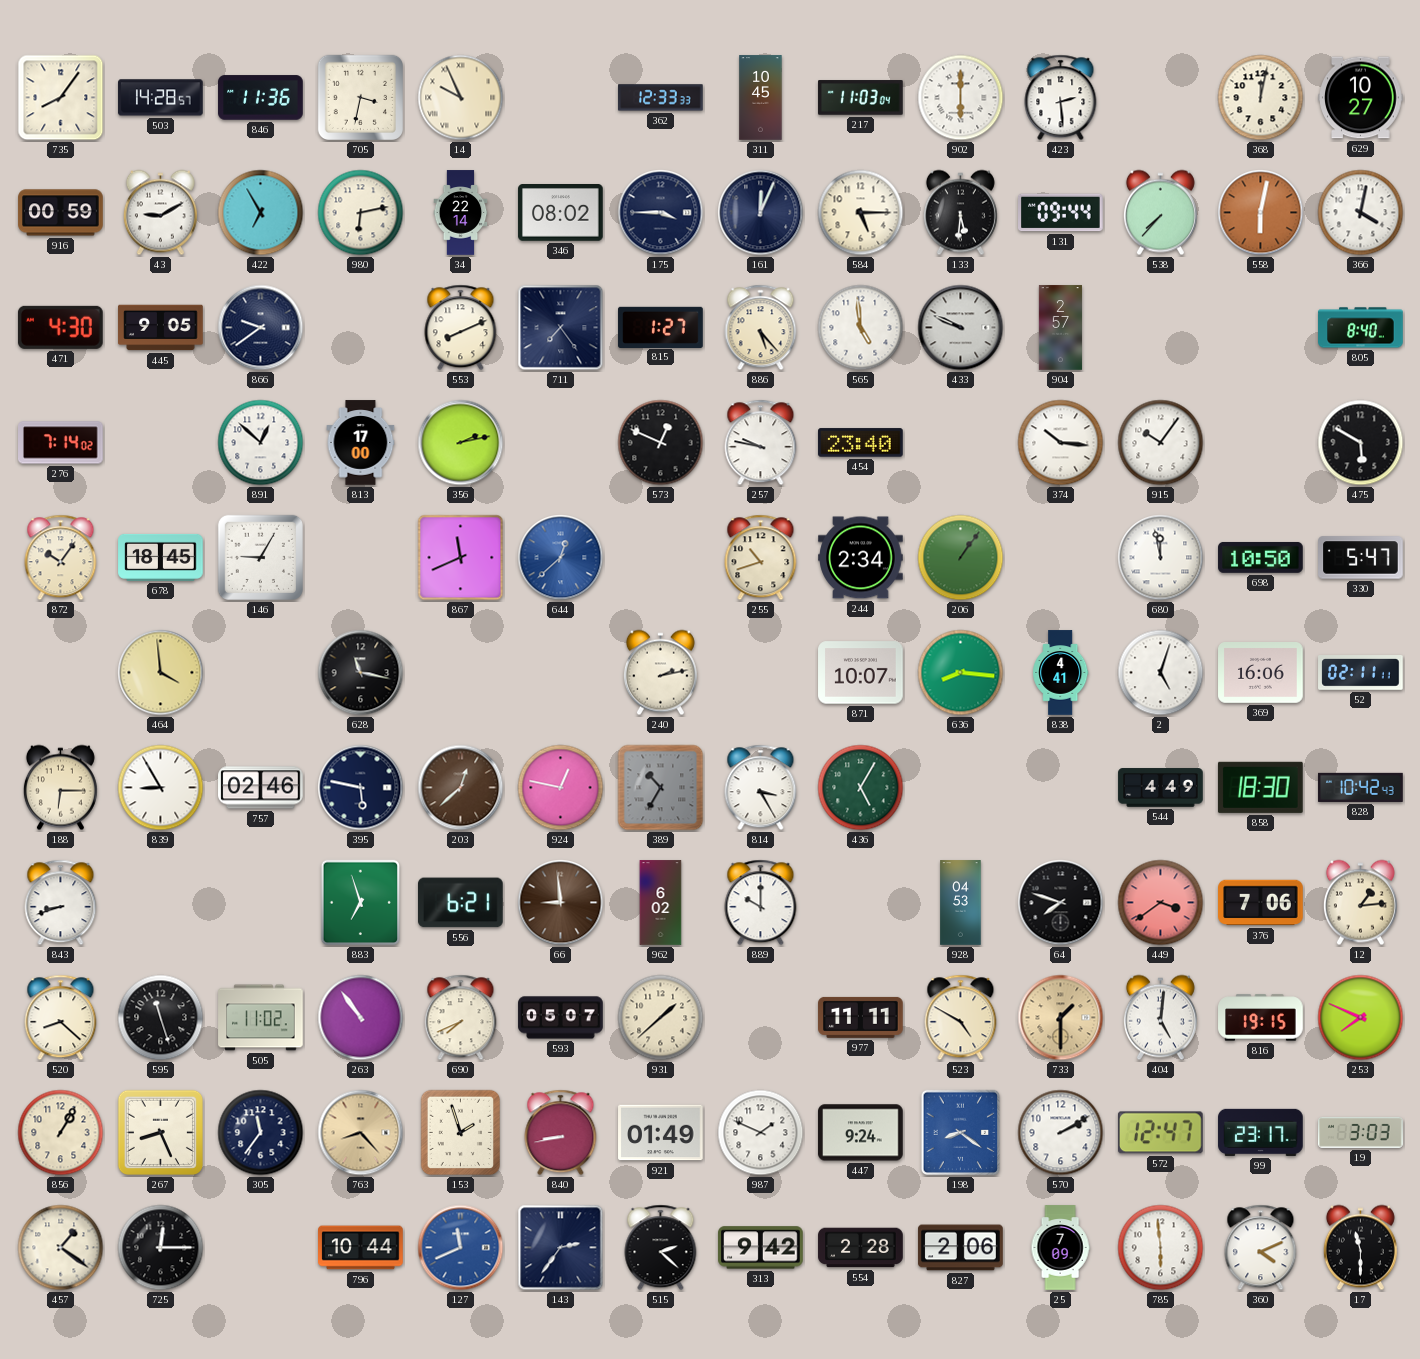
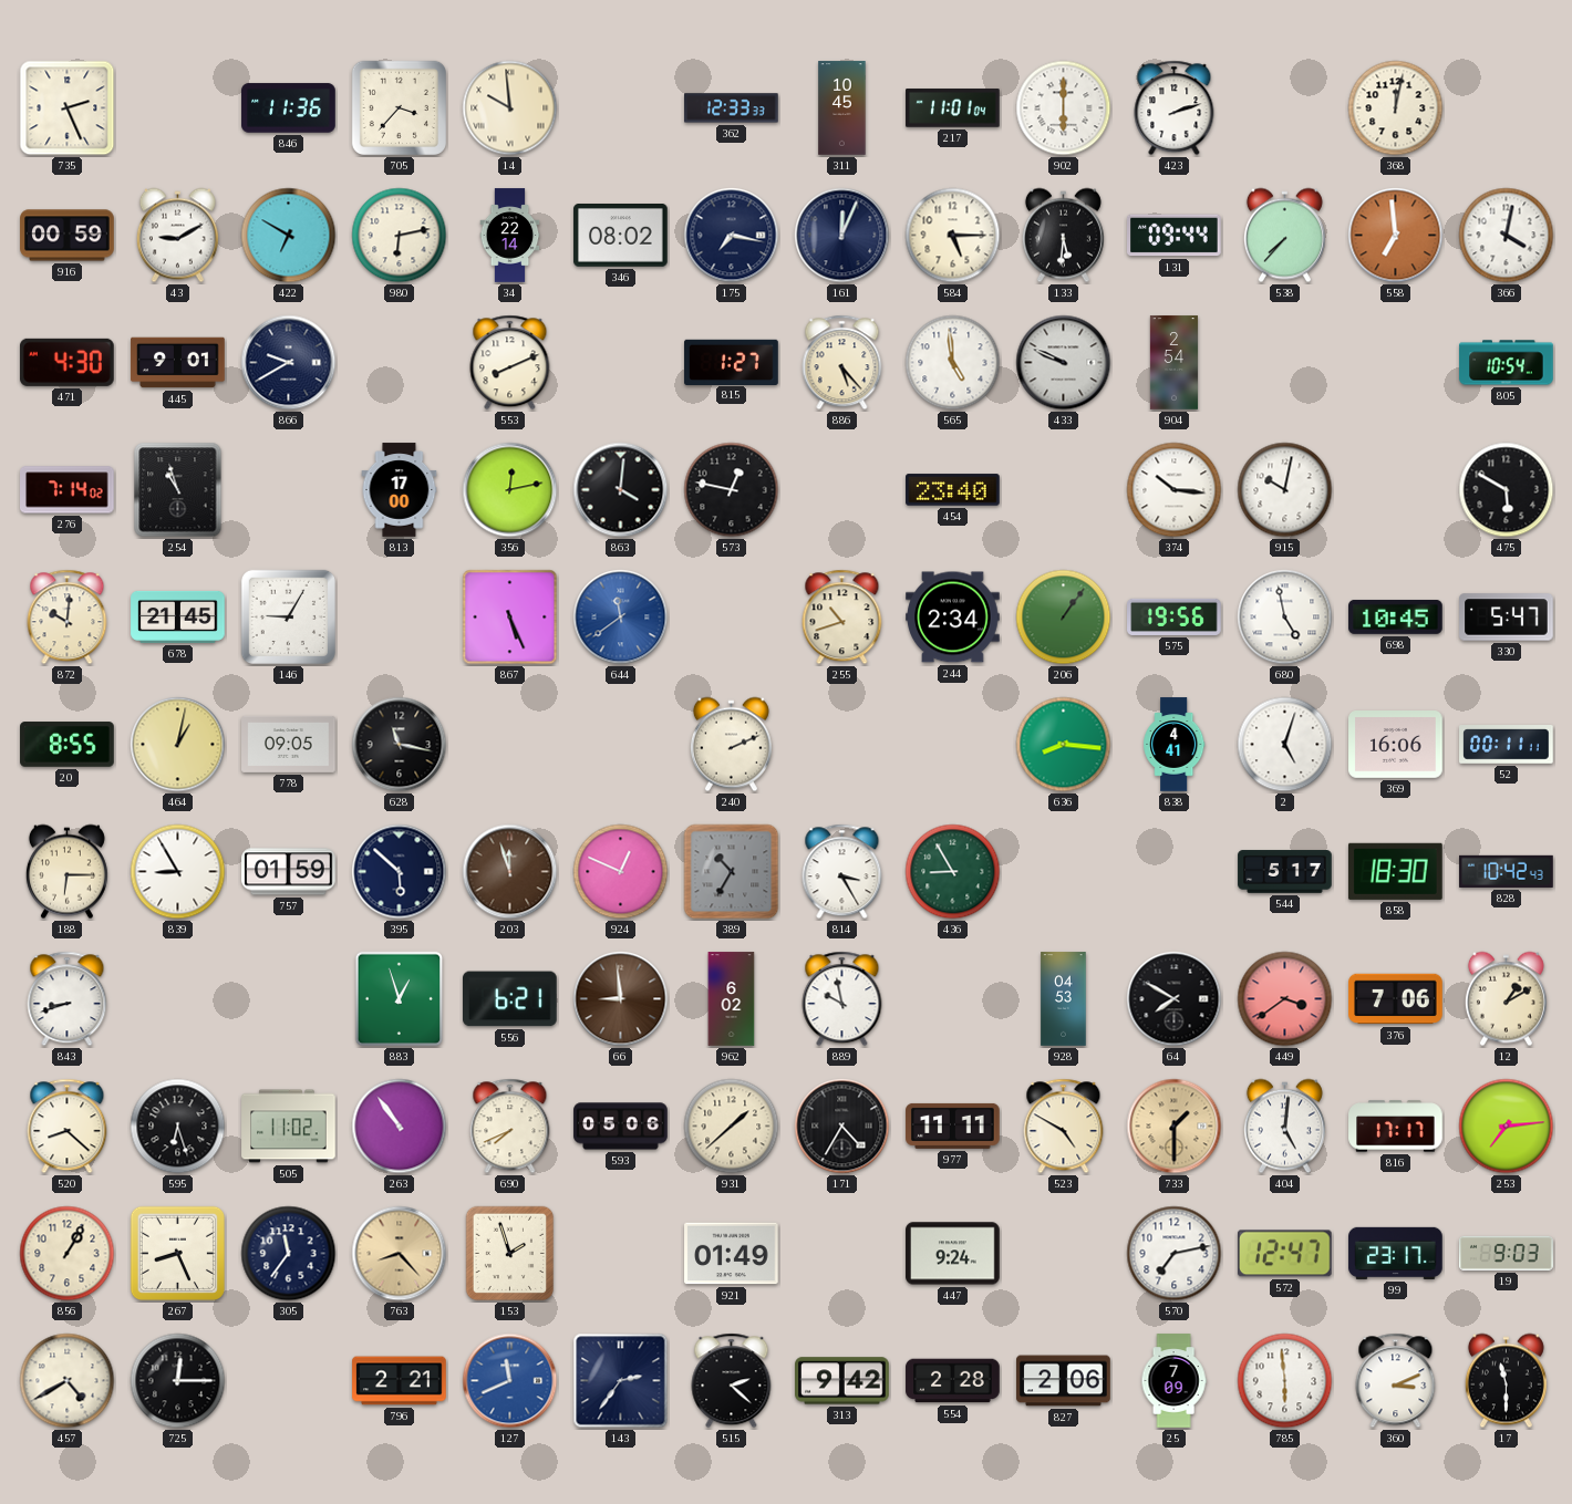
735: 8:06 -> 2:26 (68, 108)
503: 14:28 -> none (161, 98)
705: 3:32 -> 3:37 (399, 107)
14: 9:56 -> 9:59 (510, 108)
217: 11:03 -> 11:01 (953, 108)
423: 2:29 -> 2:12 (1175, 108)
629: 10:27 -> none (1361, 98)
422: 6:55 -> 6:50 (289, 236)
175: 3:45 -> 7:17 (732, 236)
558: 6:02 -> 6:59 (1396, 236)
445: 9:05 -> 9:01 (178, 363)
866: 9:39 -> 9:40 (289, 363)
711: 7:24 -> none (561, 328)
904: 2:57 -> 2:54 (1173, 363)
805: 8:40 -> 10:54 (1507, 363)
254: none -> 10:57 (178, 490)
891: 12:52 -> none (261, 443)
356: 2:13 -> 12:13 (510, 490)
863: none -> 4:01 (621, 490)
573: 12:49 -> 12:47 (732, 490)
257: 9:47 -> none (761, 443)
915: 10:06 -> 10:02 (1285, 490)
872: 10:06 -> 10:01 (68, 618)
678: 18:45 -> 21:45 (178, 616)
867: 11:41 -> 5:26 (510, 618)
644: 12:38 -> 11:39 (621, 618)
575: none -> 19:56 (1175, 616)
680: 11:58 -> 4:58 (1285, 618)
698: 10:50 -> 10:45 (1396, 616)
20: none -> 8:55 (68, 745)
464: 3:59 -> 1:02 (178, 745)
778: none -> 09:05 (289, 744)
240: 2:13 -> 2:11 (731, 745)
871: 10:07 -> none (861, 673)
52: 02:11 -> 00:11 (1507, 745)
757: 02:46 -> 01:59 (289, 872)
395: 5:47 -> 5:52 (400, 872)
203: 12:38 -> 11:57 (510, 872)
924: 12:47 -> 12:49 (621, 872)
436: 5:05 -> 8:55 (953, 872)
544: 4:49 -> 5:17 (1285, 872)
883: 6:57 -> 12:57 (400, 999)
889: 10:00 -> 9:58 (842, 999)
64: 7:48 -> 7:50 (1175, 999)
12: 1:14 -> 1:10 (1506, 999)
595: 11:27 -> 6:27 (178, 1127)
593: 05:07 -> 05:06 (621, 1127)
171: none -> 4:35 (842, 1127)
816: 19:15 -> 17:17 (1396, 1127)
253: 7:49 -> 7:14 (1507, 1127)
840: 8:43 -> none (561, 1133)
987: 1:49 -> none (761, 1133)
198: 8:21 -> none (961, 1133)
570: 2:10 -> 7:13 (1175, 1254)
19: 3:03 -> 9:03 (1507, 1253)
457: 1:21 -> 4:40 (68, 1381)
796: 10:44 -> 2:21 (400, 1381)
360: 4:11 -> 3:11 (1396, 1381)
